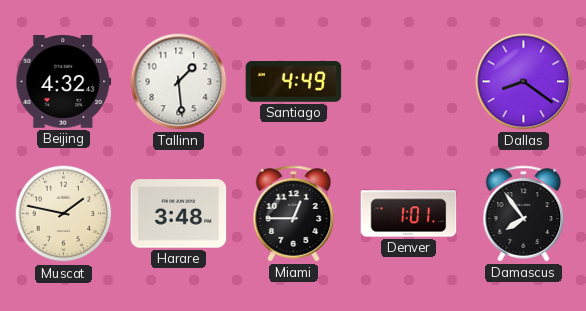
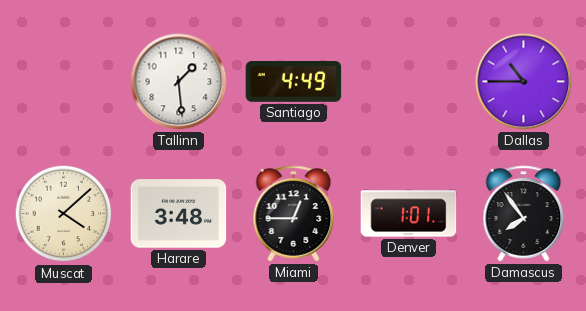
Beijing: 4:32 -> none (64, 82)
Dallas: 8:21 -> 10:45 (524, 82)
Muscat: 1:47 -> 4:08 (64, 214)
